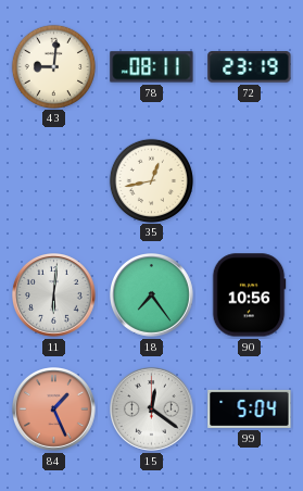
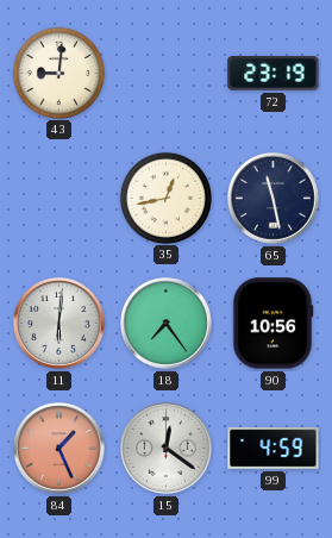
78: 08:11 -> none (152, 67)
65: none -> 11:28 (274, 199)
99: 5:04 -> 4:59 (274, 448)
